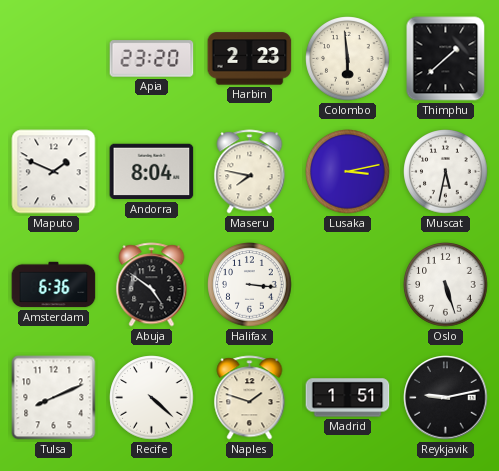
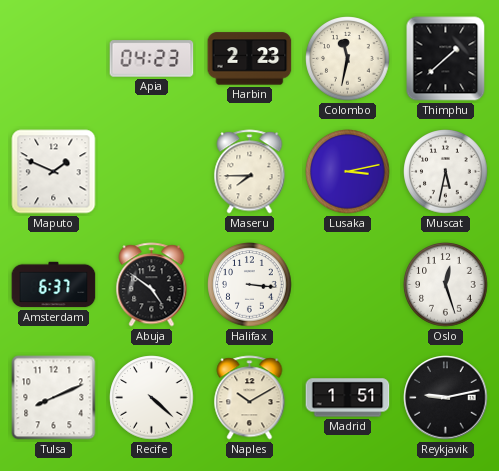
Apia: 23:20 -> 04:23 (152, 59)
Colombo: 5:59 -> 11:32 (348, 59)
Andorra: 8:04 -> none (152, 172)
Maseru: 7:47 -> 7:45 (250, 172)
Amsterdam: 6:36 -> 6:37 (54, 285)
Oslo: 5:27 -> 12:27 (446, 285)
Naples: 1:48 -> 10:10 (250, 398)
